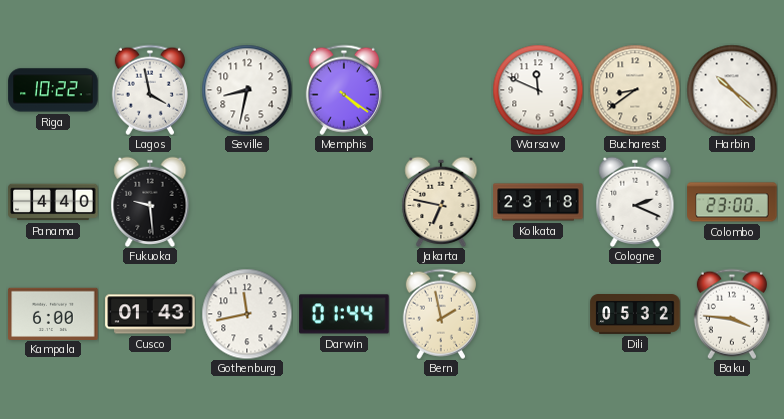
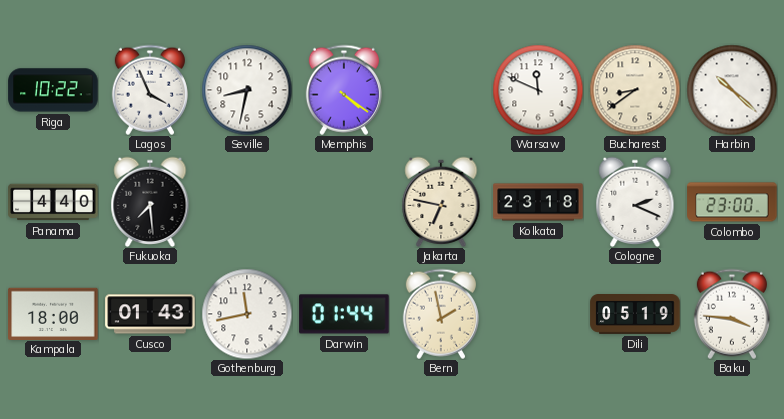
Lagos: 3:58 -> 3:56 (150, 90)
Fukuoka: 9:29 -> 7:29 (150, 201)
Kampala: 6:00 -> 18:00 (53, 313)
Dili: 05:32 -> 05:19 (635, 315)
